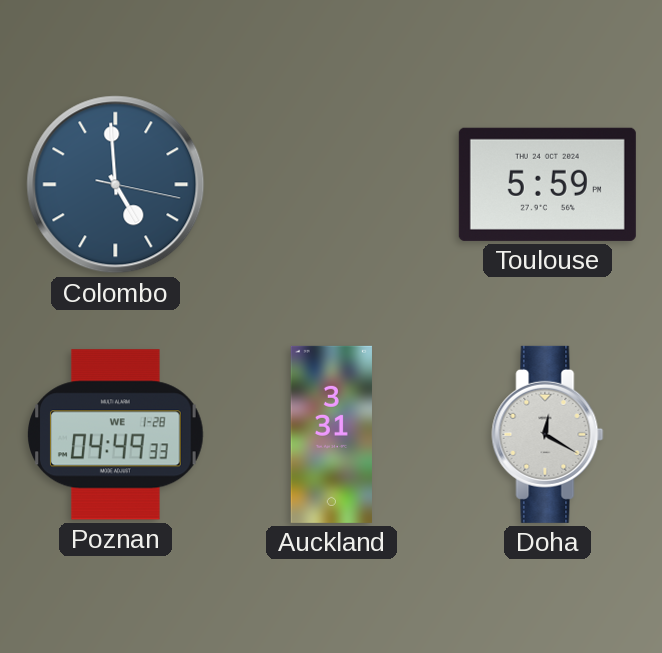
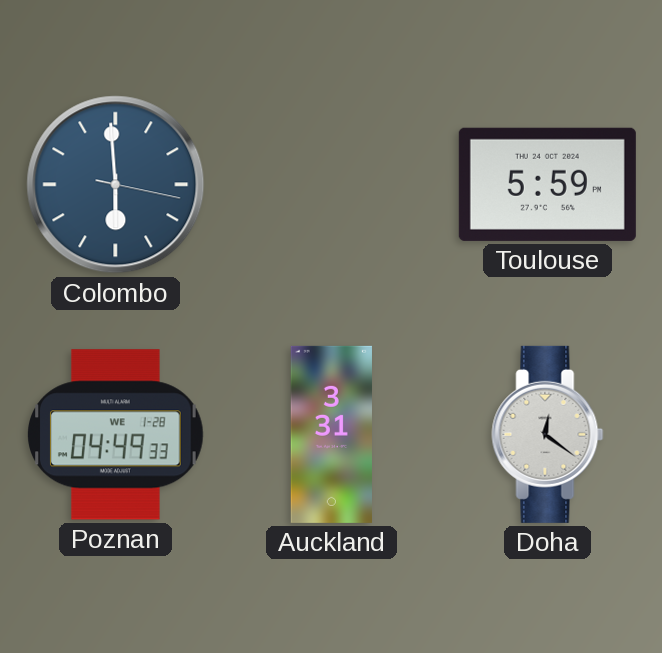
Colombo: 4:59 -> 5:59 (116, 185)
Doha: 12:20 -> 12:21 (548, 434)
